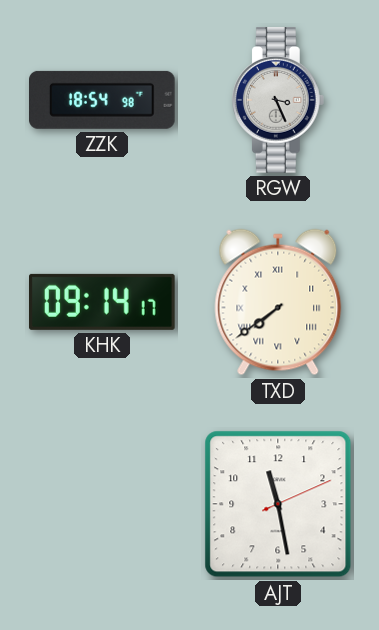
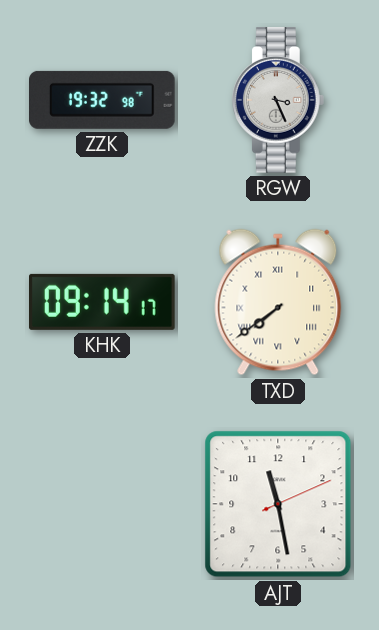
ZZK: 18:54 -> 19:32 (103, 100)
